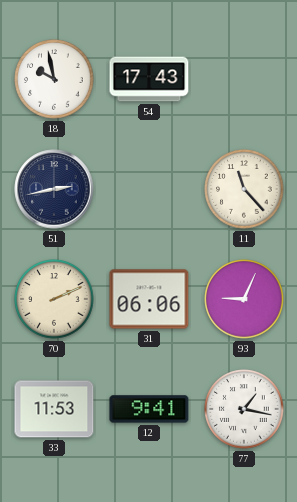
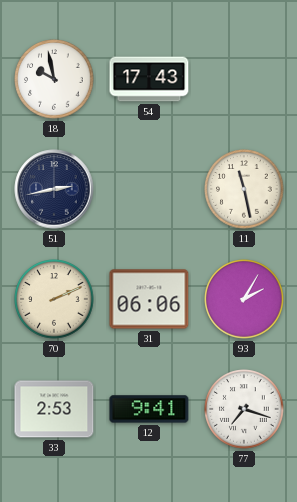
11: 11:23 -> 11:28 (244, 189)
93: 9:04 -> 2:05 (244, 299)
33: 11:53 -> 2:53 (54, 409)
77: 1:17 -> 7:18 (244, 409)
